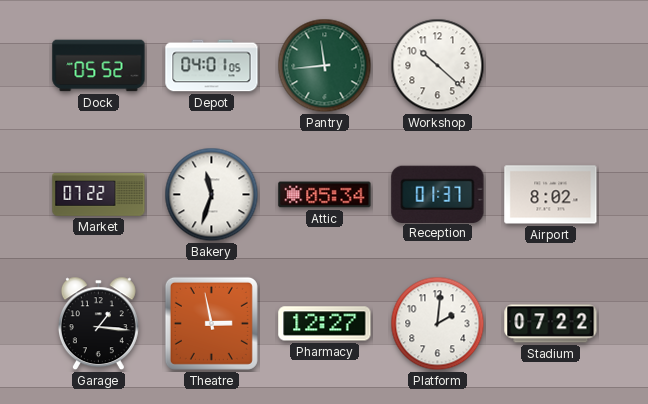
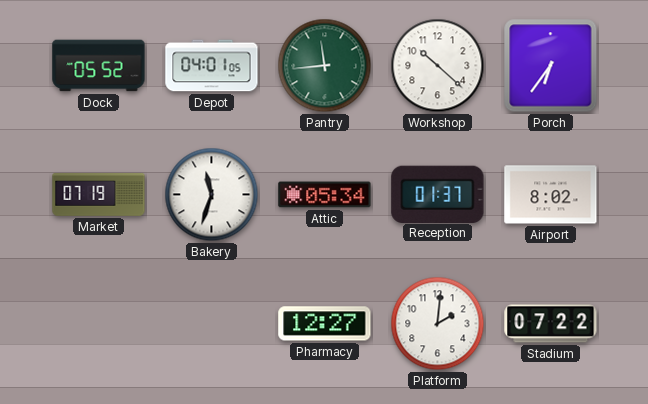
Porch: none -> 6:36 (551, 66)
Market: 07:22 -> 07:19 (99, 195)
Garage: 1:16 -> none (98, 324)
Theatre: 2:58 -> none (211, 323)
